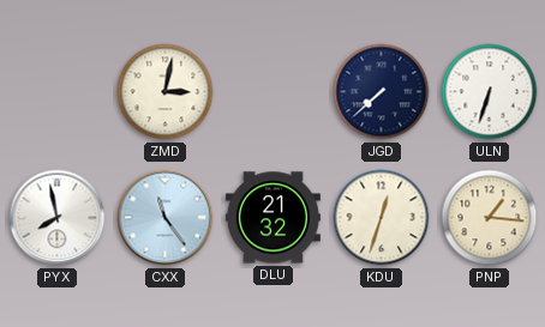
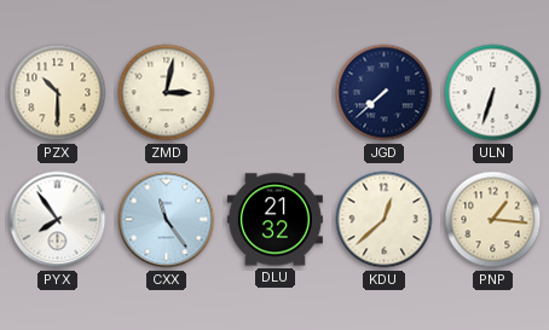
PZX: none -> 10:30 (58, 93)
PYX: 7:58 -> 7:54 (58, 220)
KDU: 12:33 -> 12:38 (385, 220)
